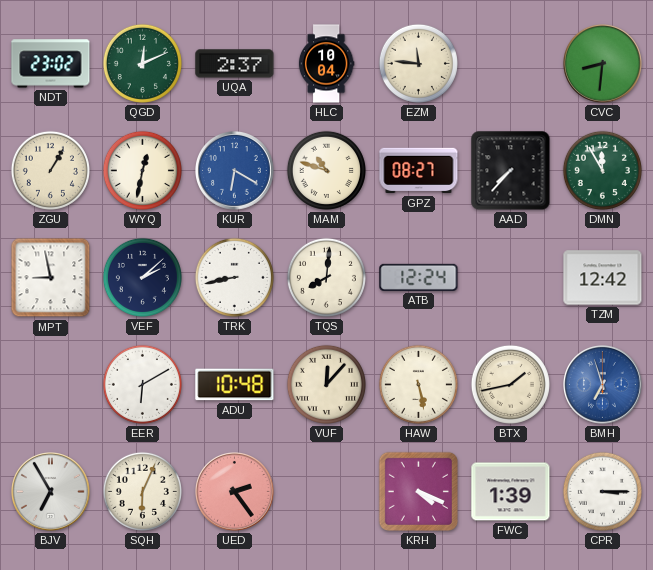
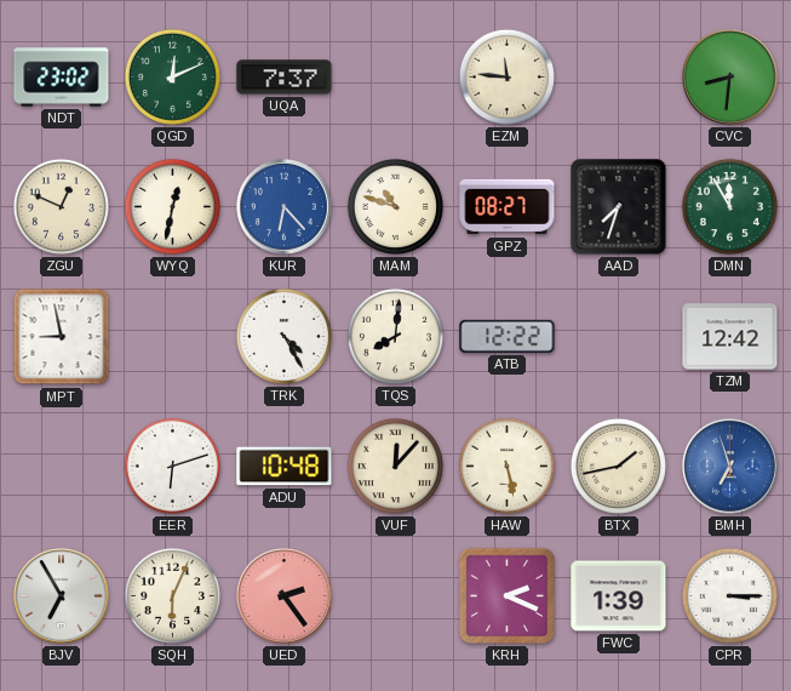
UQA: 2:37 -> 7:37 (285, 78)
HLC: 10:04 -> none (326, 64)
ZGU: 1:05 -> 12:49 (61, 206)
KUR: 6:20 -> 6:23 (285, 207)
AAD: 7:37 -> 7:33 (619, 207)
VEF: 2:08 -> none (142, 277)
TRK: 8:43 -> 4:25 (283, 336)
ATB: 12:24 -> 12:22 (508, 336)
EER: 6:10 -> 6:12 (172, 466)
KRH: 4:19 -> 2:19 (506, 595)
